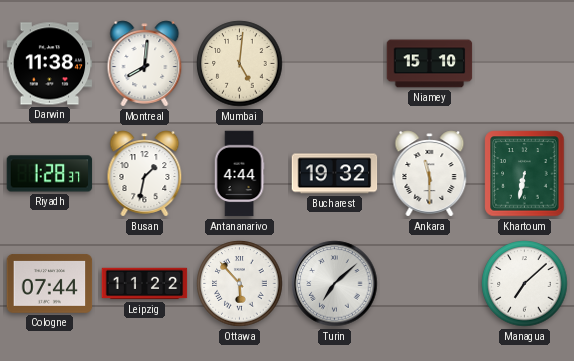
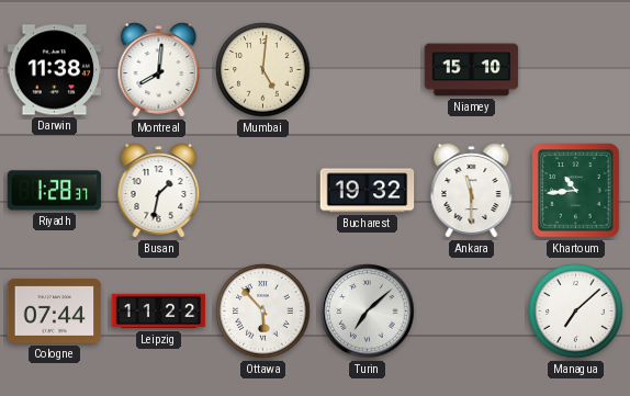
Antananarivo: 4:44 -> none (239, 174)
Khartoum: 6:32 -> 10:44 (576, 191)
